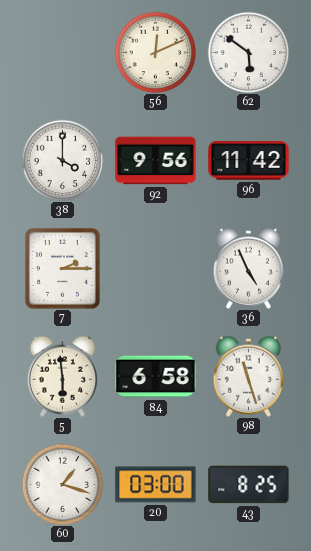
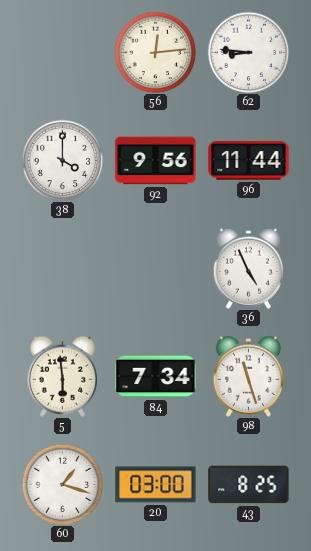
56: 12:11 -> 12:14 (155, 52)
62: 5:51 -> 8:46 (248, 52)
96: 11:42 -> 11:44 (249, 161)
7: 2:15 -> none (62, 268)
84: 6:58 -> 7:34 (156, 377)
